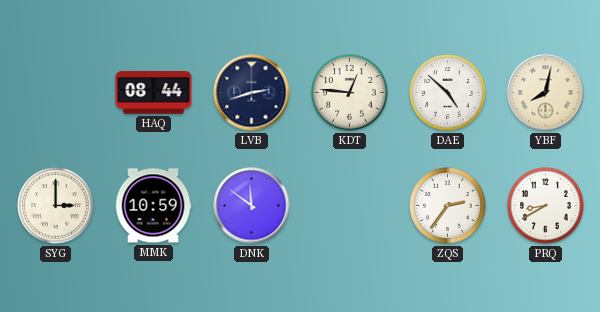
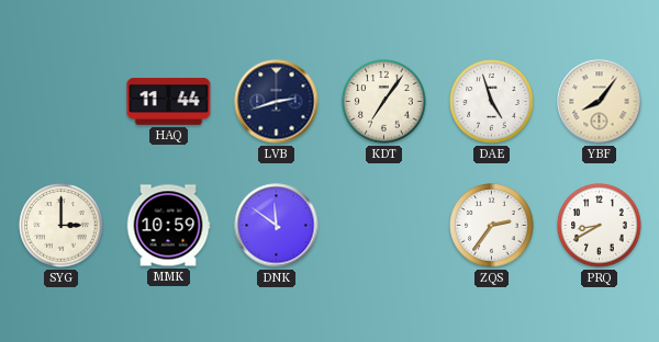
HAQ: 08:44 -> 11:44 (169, 102)
KDT: 12:46 -> 7:06 (384, 102)
DAE: 4:52 -> 4:57 (492, 102)
YBF: 8:02 -> 8:06 (600, 102)
